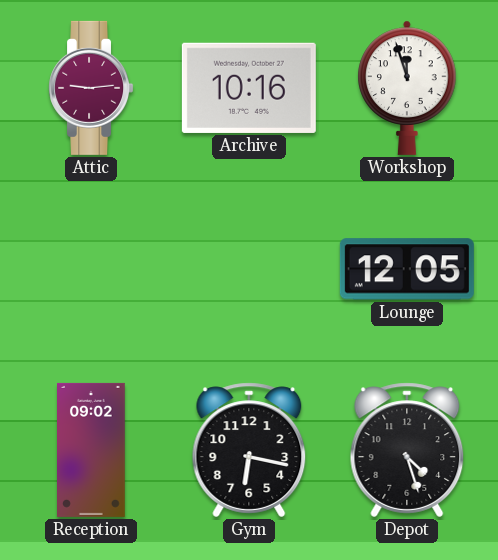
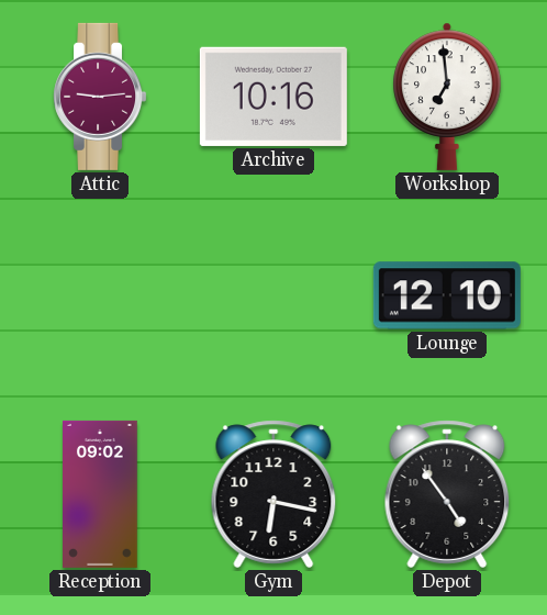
Workshop: 11:57 -> 6:59 (447, 97)
Lounge: 12:05 -> 12:10 (447, 295)
Depot: 4:27 -> 4:54 (447, 494)
